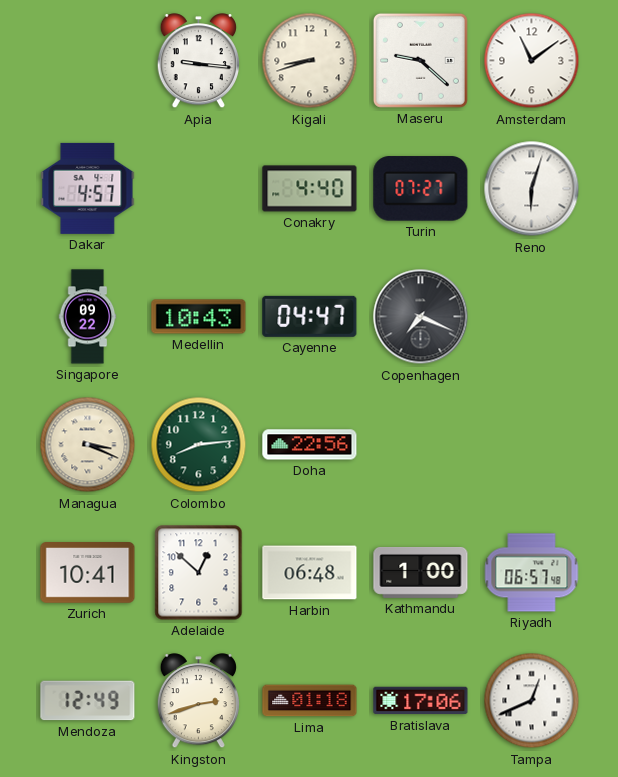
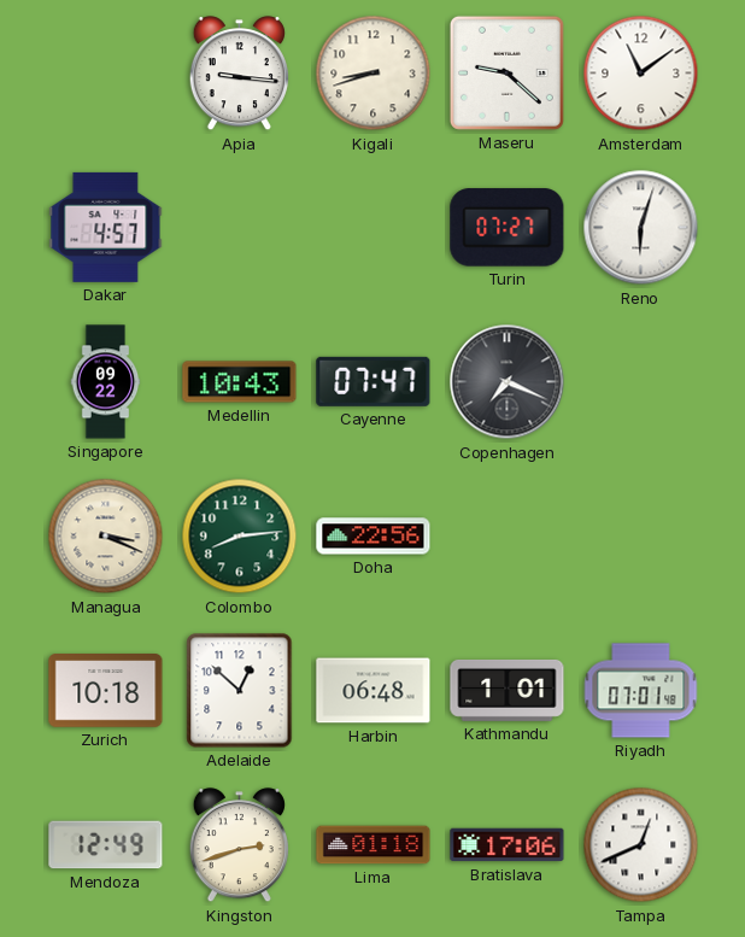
Conakry: 4:40 -> none (310, 189)
Cayenne: 04:47 -> 07:47 (374, 381)
Zurich: 10:41 -> 10:18 (106, 691)
Kathmandu: 1:00 -> 1:01 (508, 690)
Riyadh: 06:57 -> 07:01 (641, 691)
